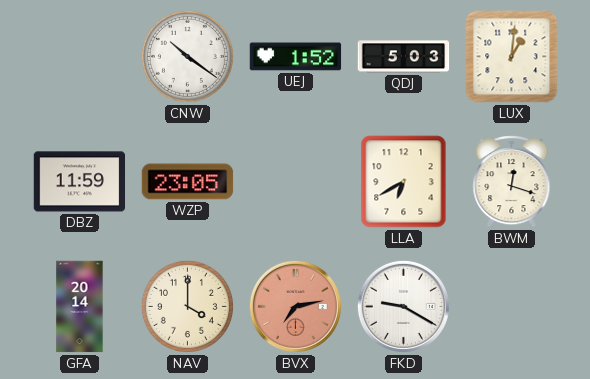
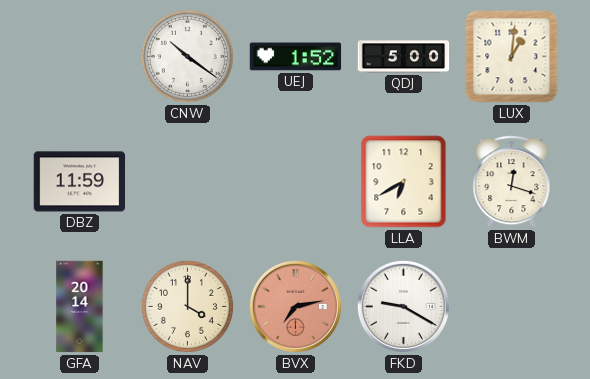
QDJ: 5:03 -> 5:00 (404, 57)
WZP: 23:05 -> none (188, 182)
